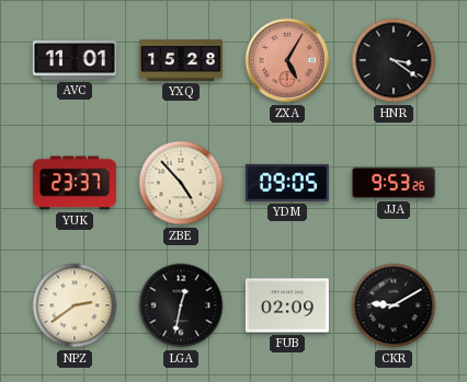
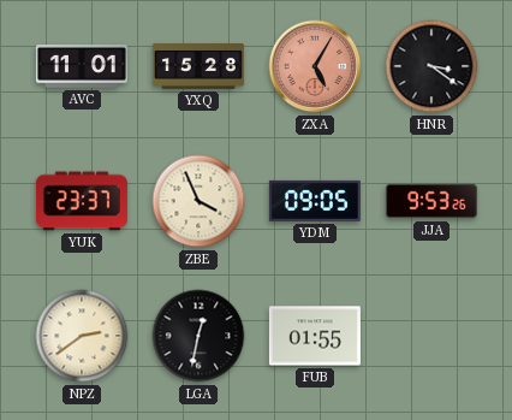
ZBE: 4:53 -> 3:56 (198, 201)
FUB: 02:09 -> 01:55 (315, 336)
CKR: 9:10 -> none (394, 305)
